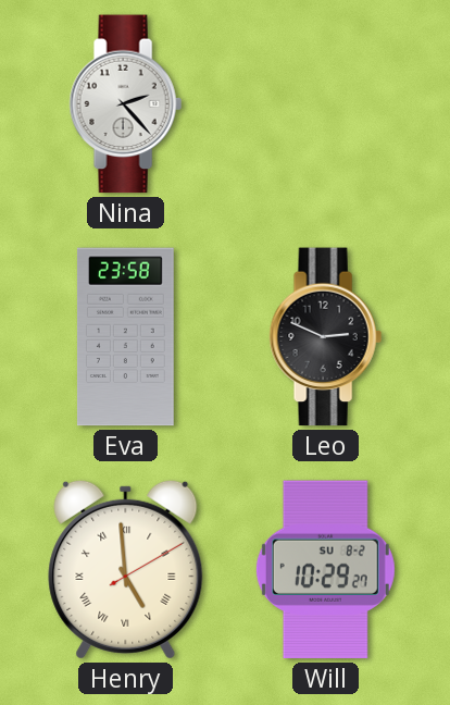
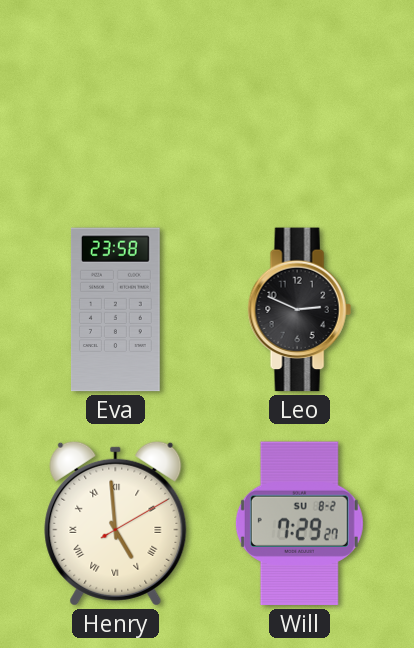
Nina: 2:23 -> none (125, 104)
Will: 10:29 -> 7:29 (299, 524)
